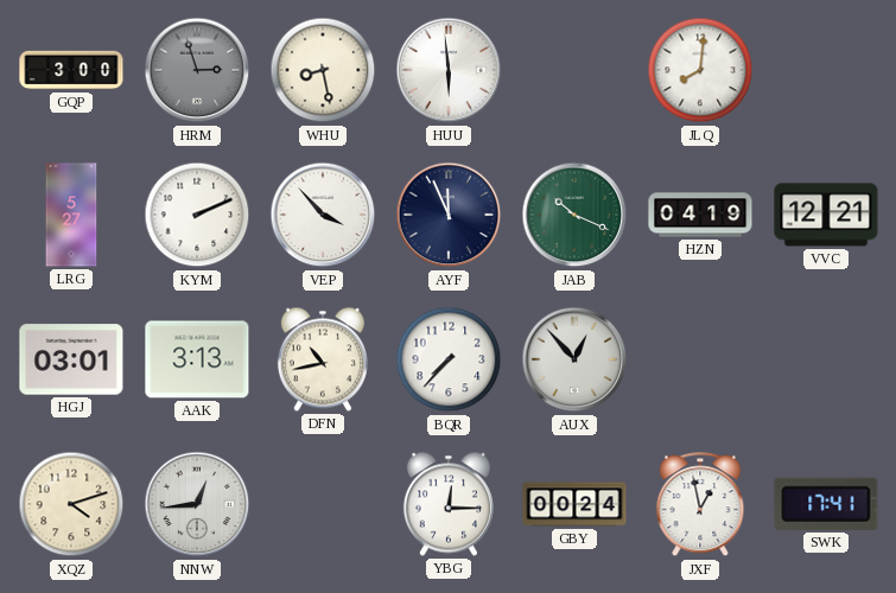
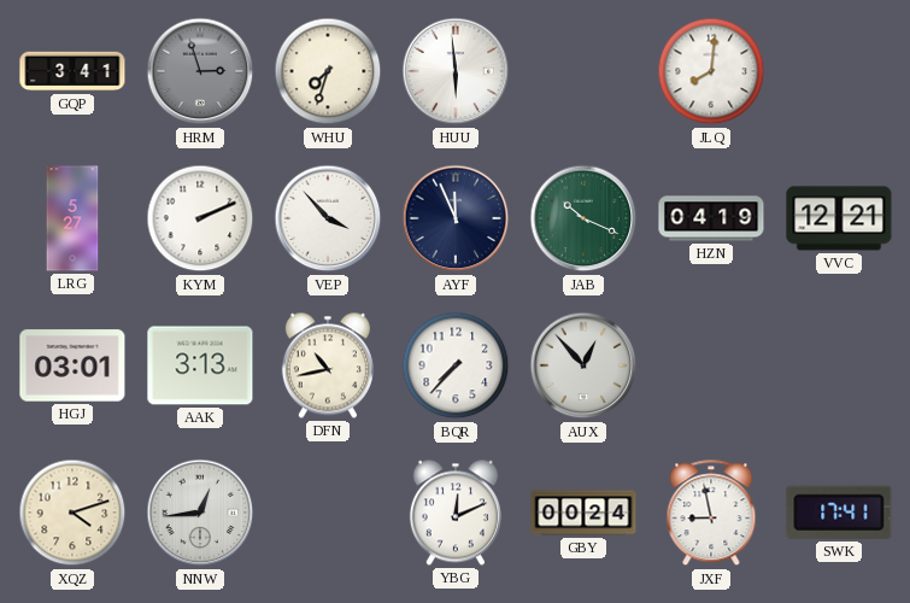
GQP: 3:00 -> 3:41 (72, 71)
WHU: 8:28 -> 7:33 (328, 71)
YBG: 12:15 -> 12:11 (456, 513)
JXF: 12:58 -> 8:58 (711, 514)
